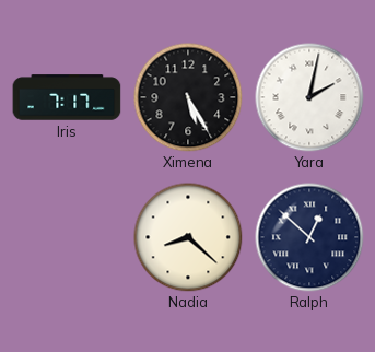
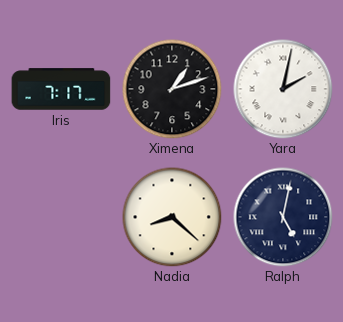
Ximena: 5:25 -> 1:12 (172, 89)
Ralph: 12:52 -> 5:02 (283, 217)
